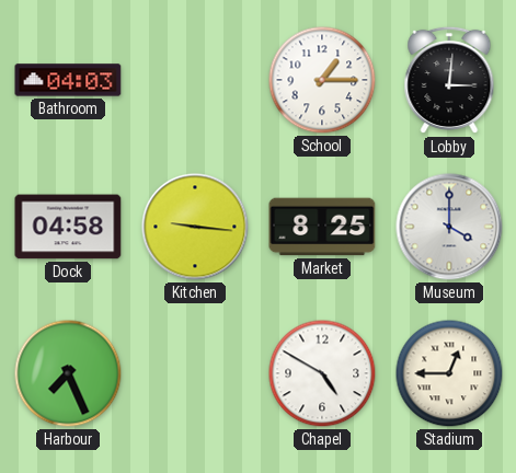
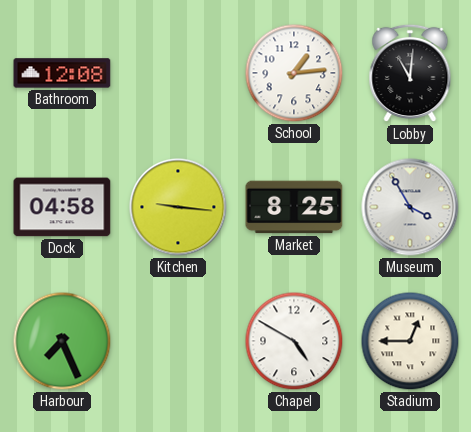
Bathroom: 04:03 -> 12:08 (62, 73)
School: 1:15 -> 1:14 (294, 73)
Lobby: 3:01 -> 11:01 (410, 73)
Museum: 4:00 -> 3:55 (410, 207)
